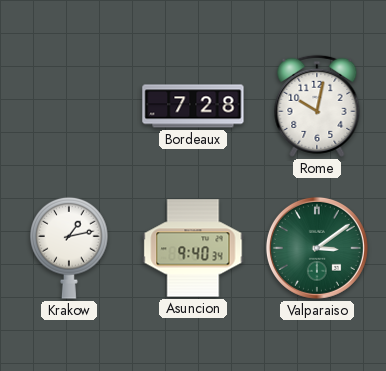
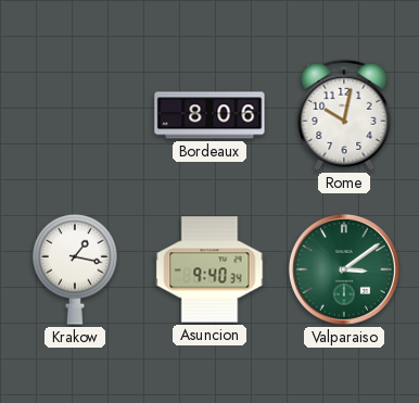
Bordeaux: 7:28 -> 8:06 (210, 115)
Krakow: 1:13 -> 1:17 (75, 269)
